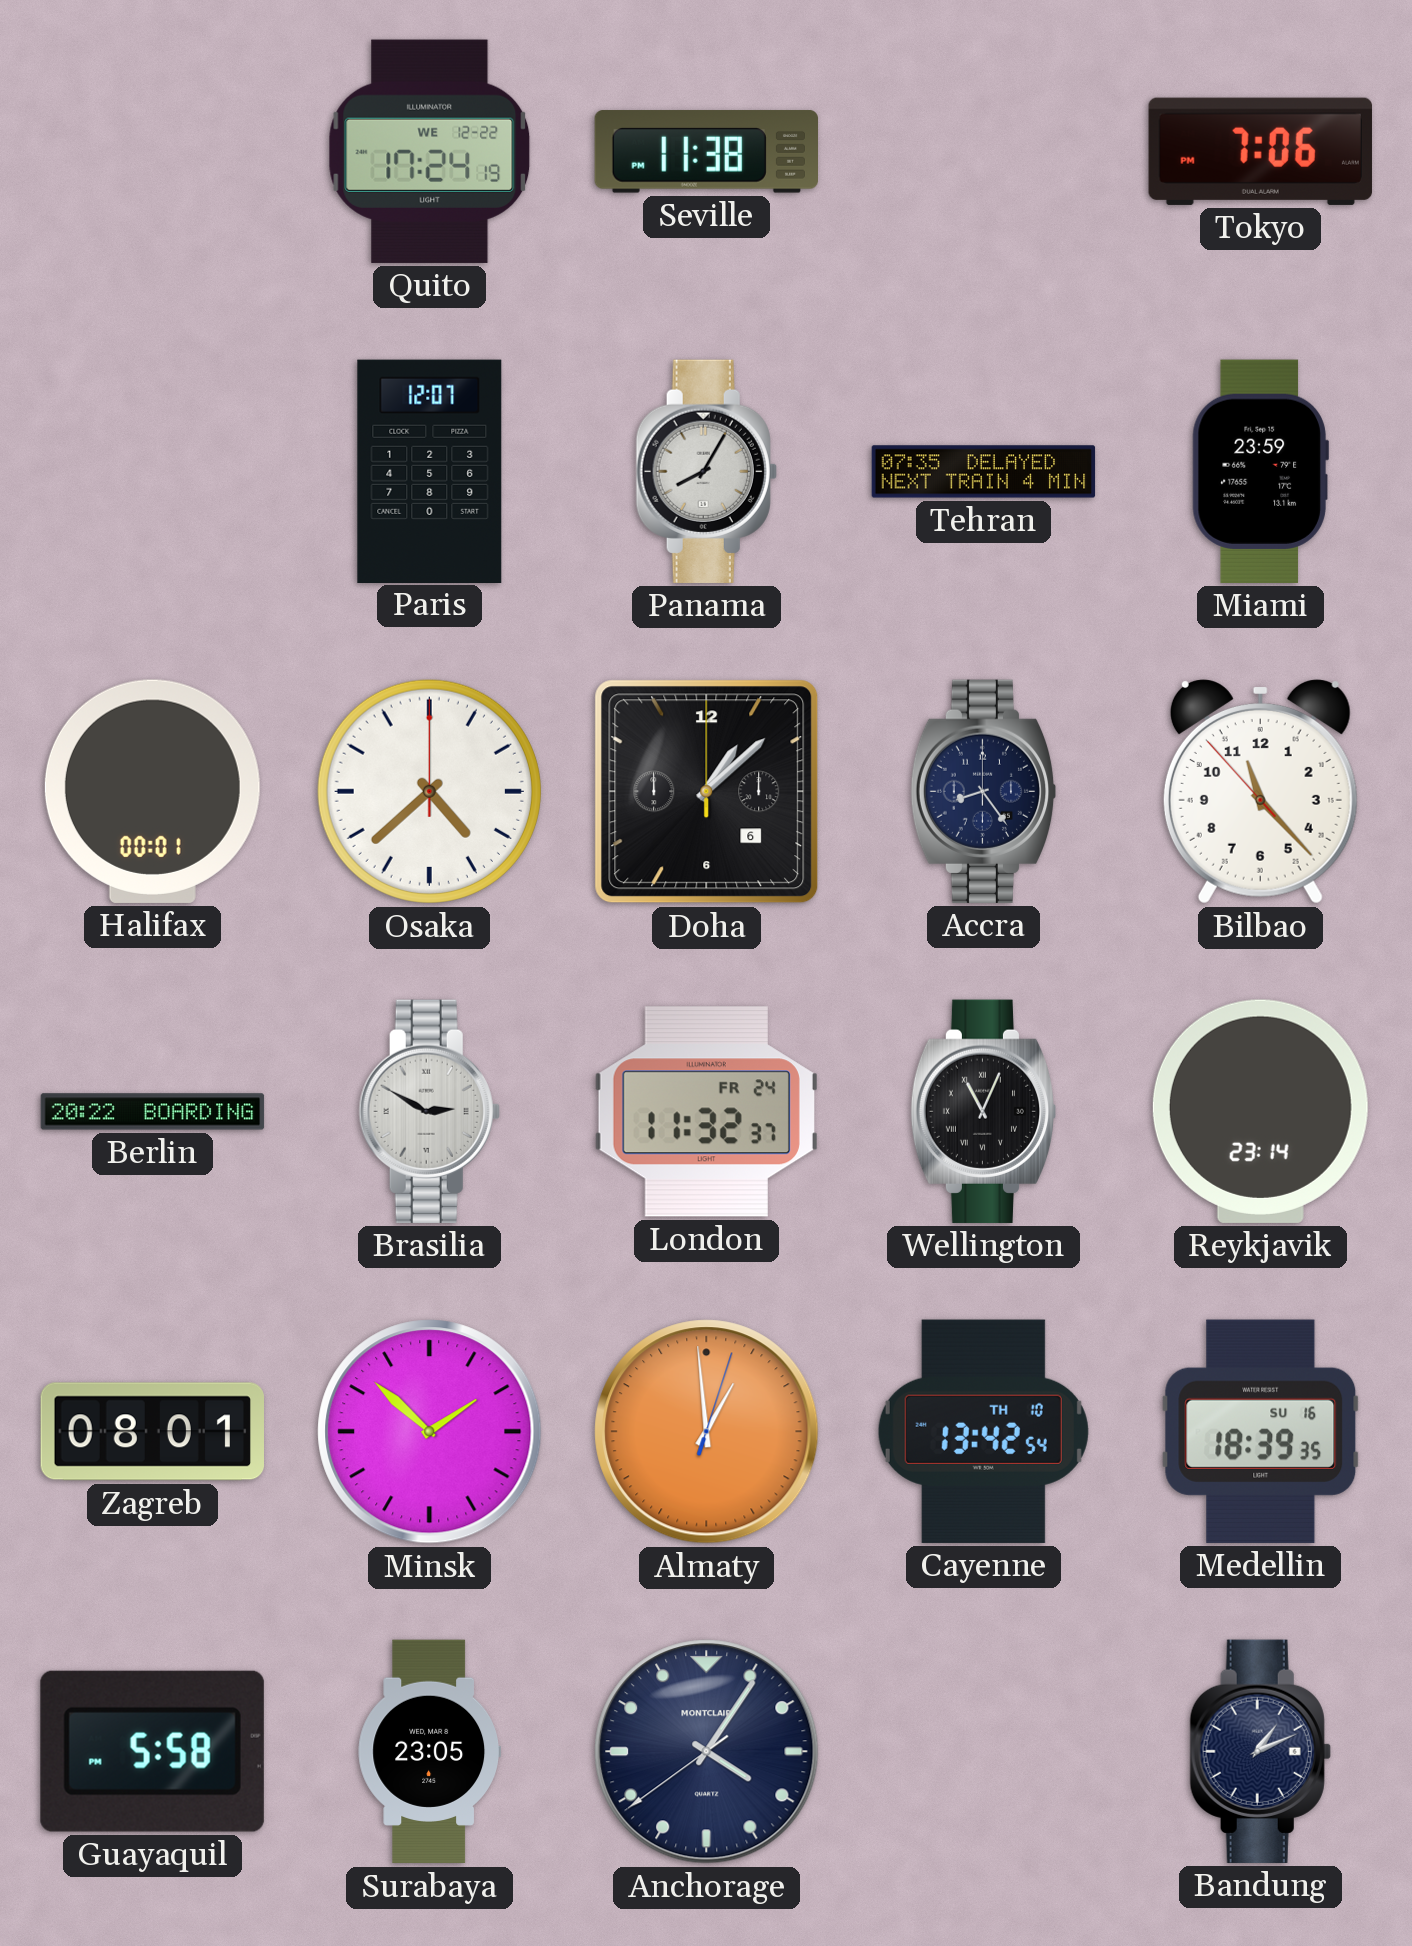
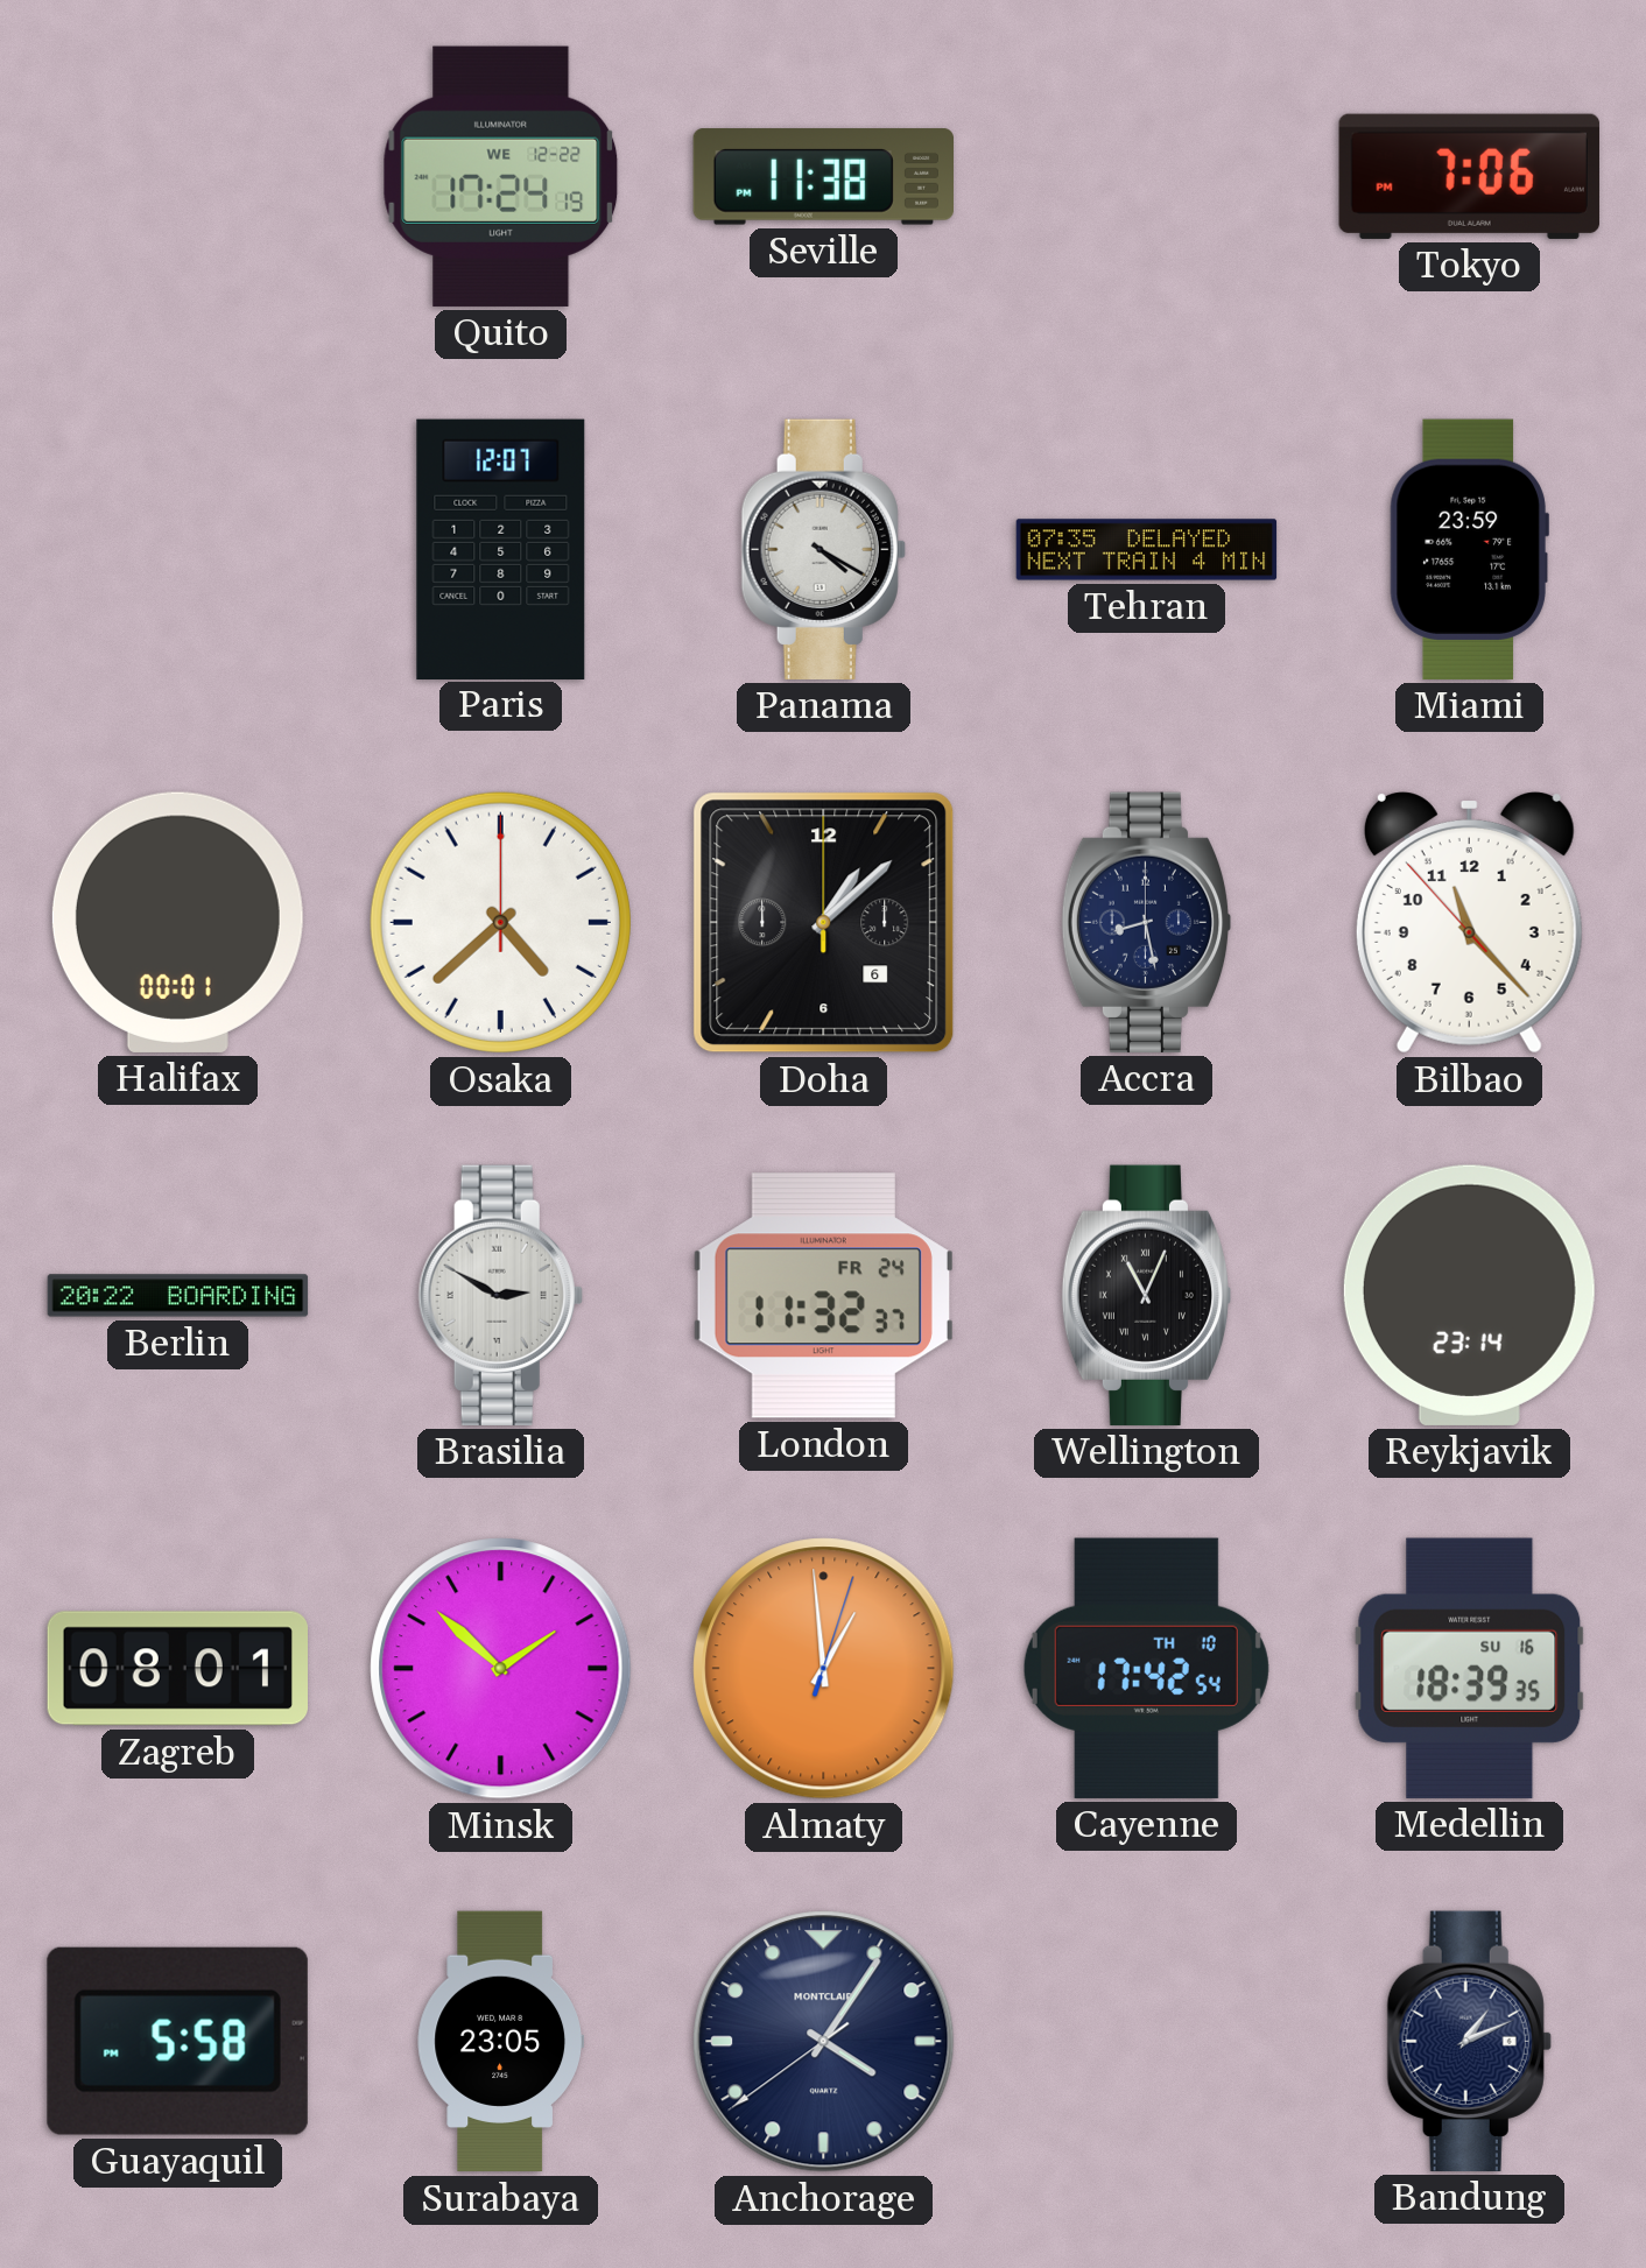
Panama: 8:05 -> 4:20 (823, 549)
Accra: 8:24 -> 8:28 (1147, 922)
Cayenne: 13:42 -> 17:42 (1146, 1668)
